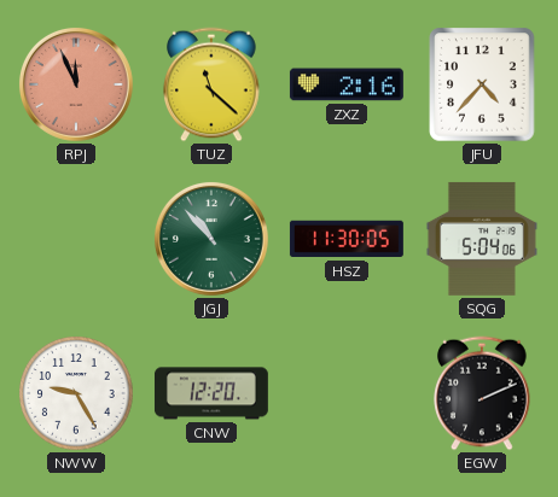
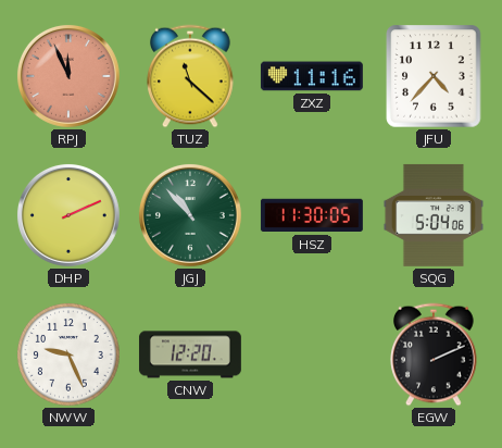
ZXZ: 2:16 -> 11:16 (312, 76)
DHP: none -> 2:11 (68, 215)
NWW: 9:25 -> 9:26 (68, 354)
